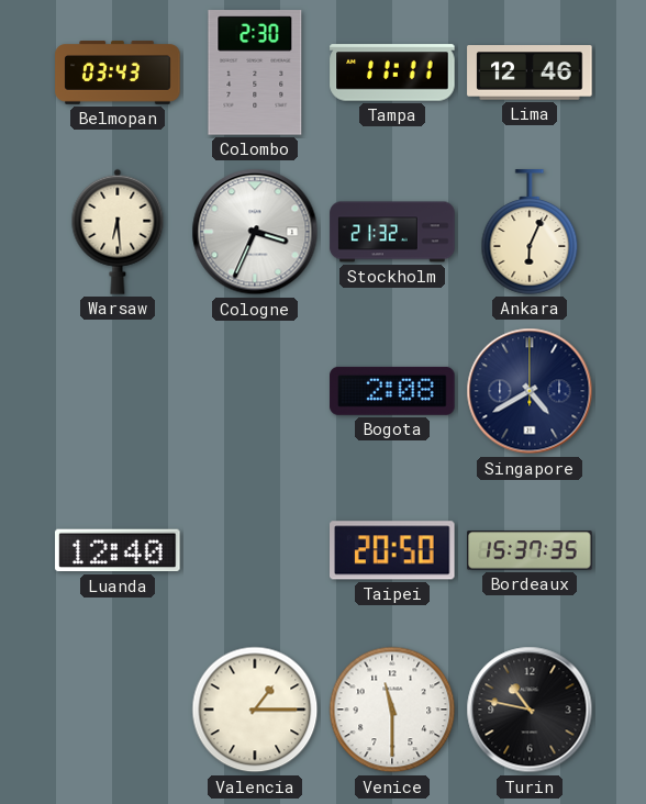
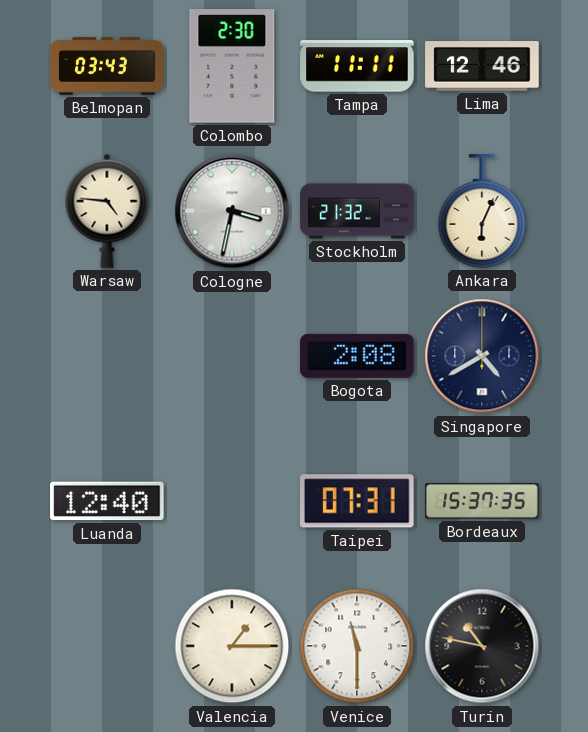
Warsaw: 6:29 -> 4:46 (107, 211)
Cologne: 3:34 -> 3:32 (232, 211)
Taipei: 20:50 -> 07:31 (358, 501)
